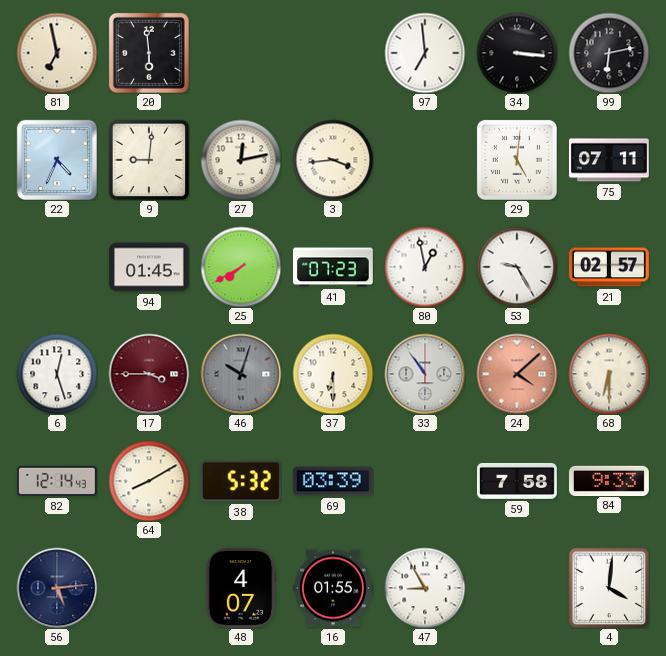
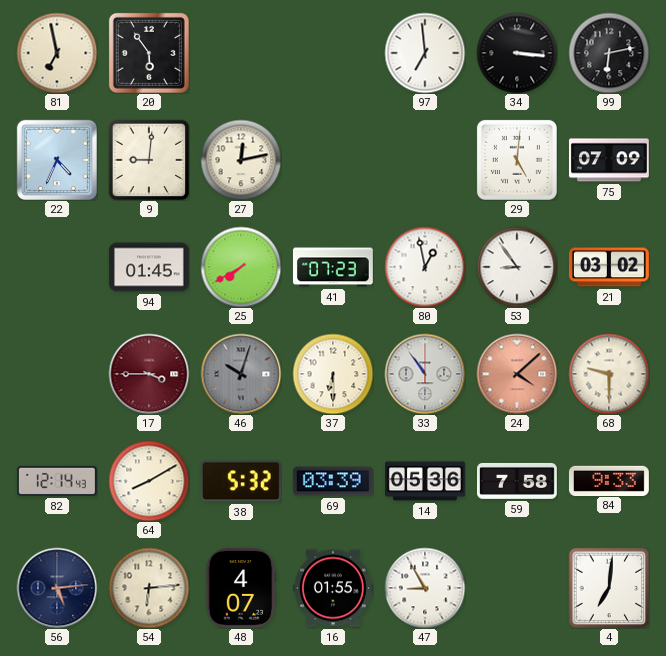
20: 5:59 -> 5:54 (149, 53)
3: 3:44 -> none (333, 160)
75: 07:11 -> 07:09 (609, 160)
53: 9:25 -> 8:54 (517, 267)
21: 02:57 -> 03:02 (609, 267)
6: 12:27 -> none (57, 374)
68: 6:30 -> 9:30 (609, 374)
14: none -> 05:36 (426, 481)
54: none -> 6:14 (149, 588)
4: 4:01 -> 7:01 (609, 588)
